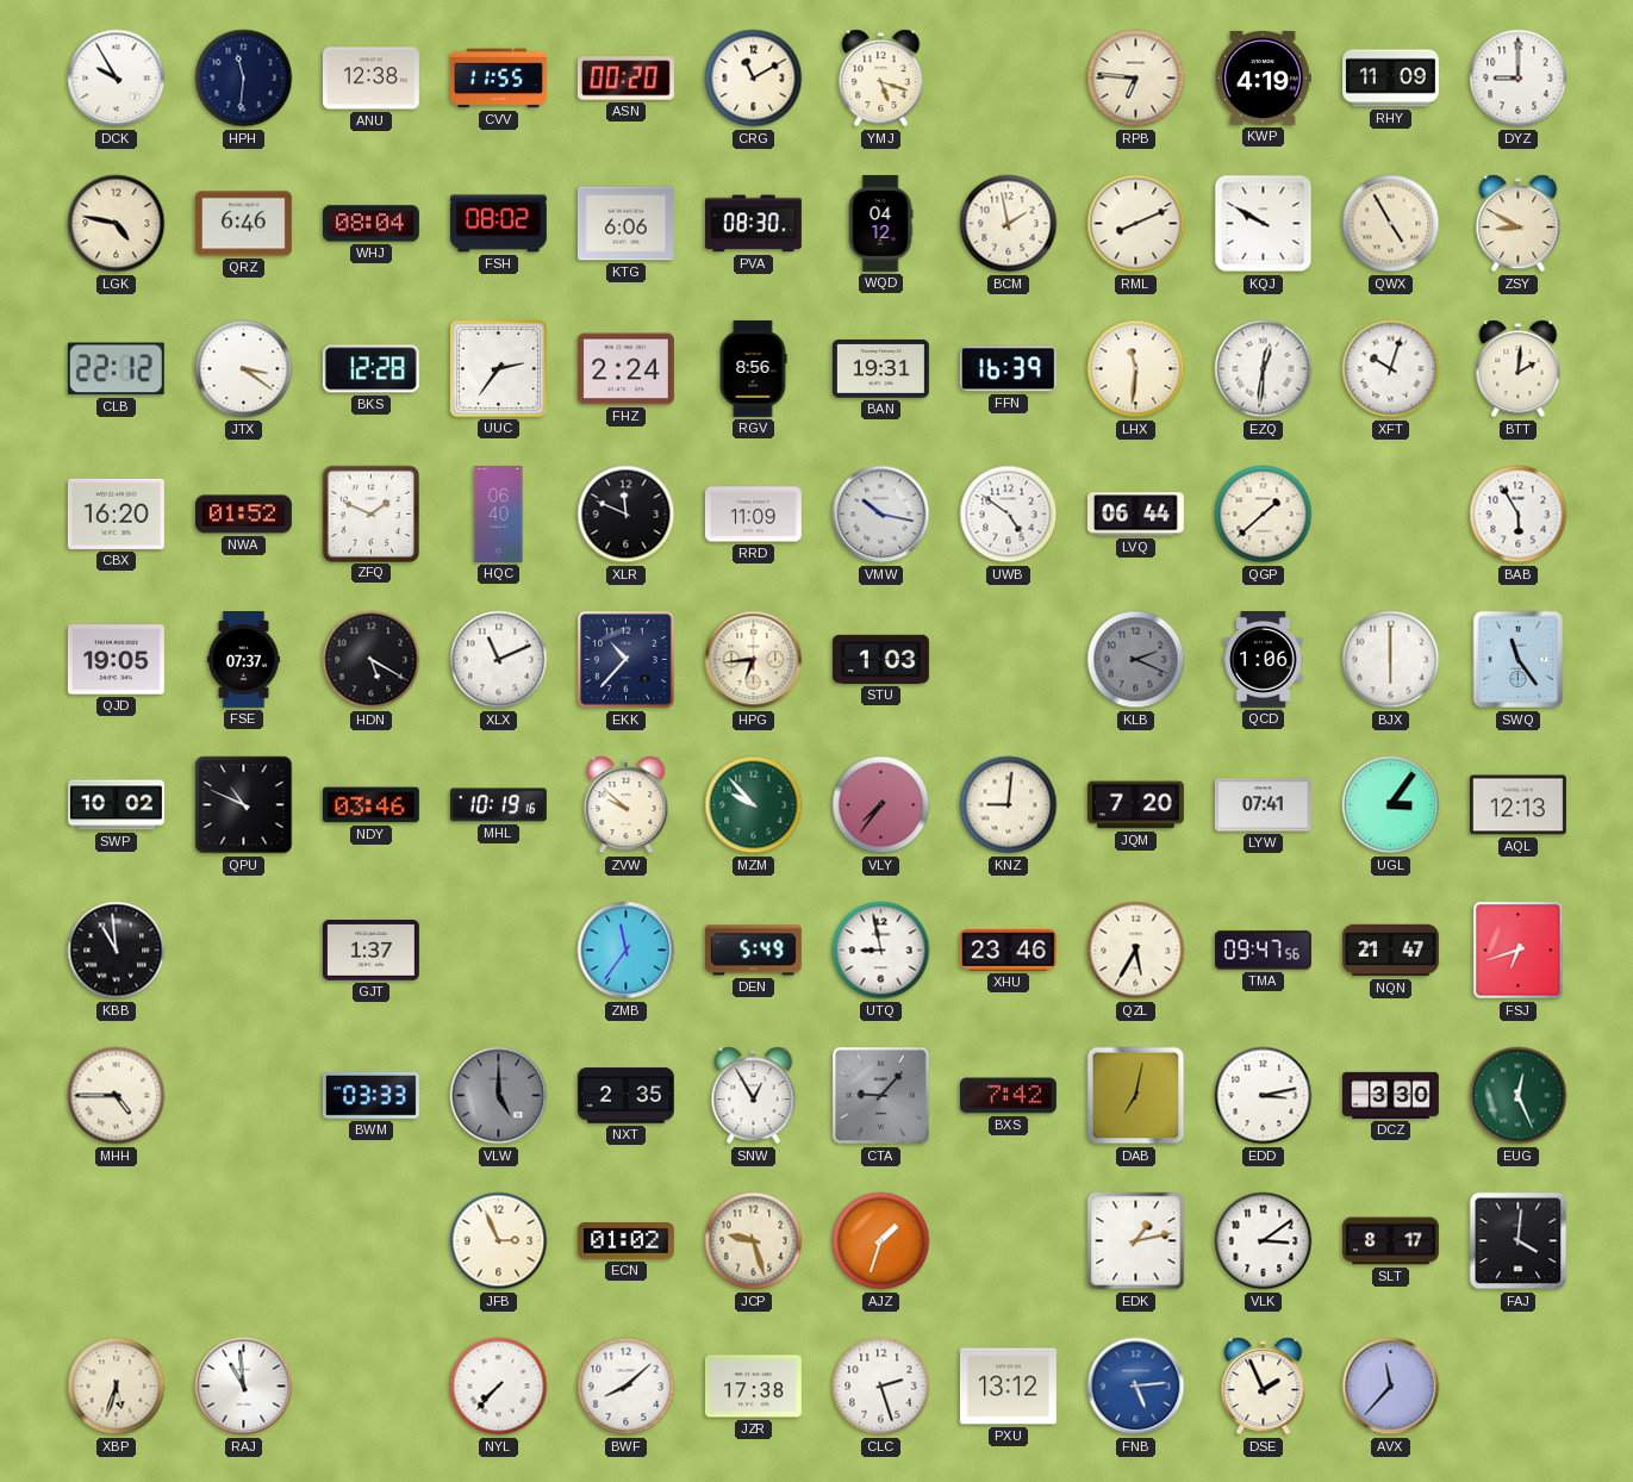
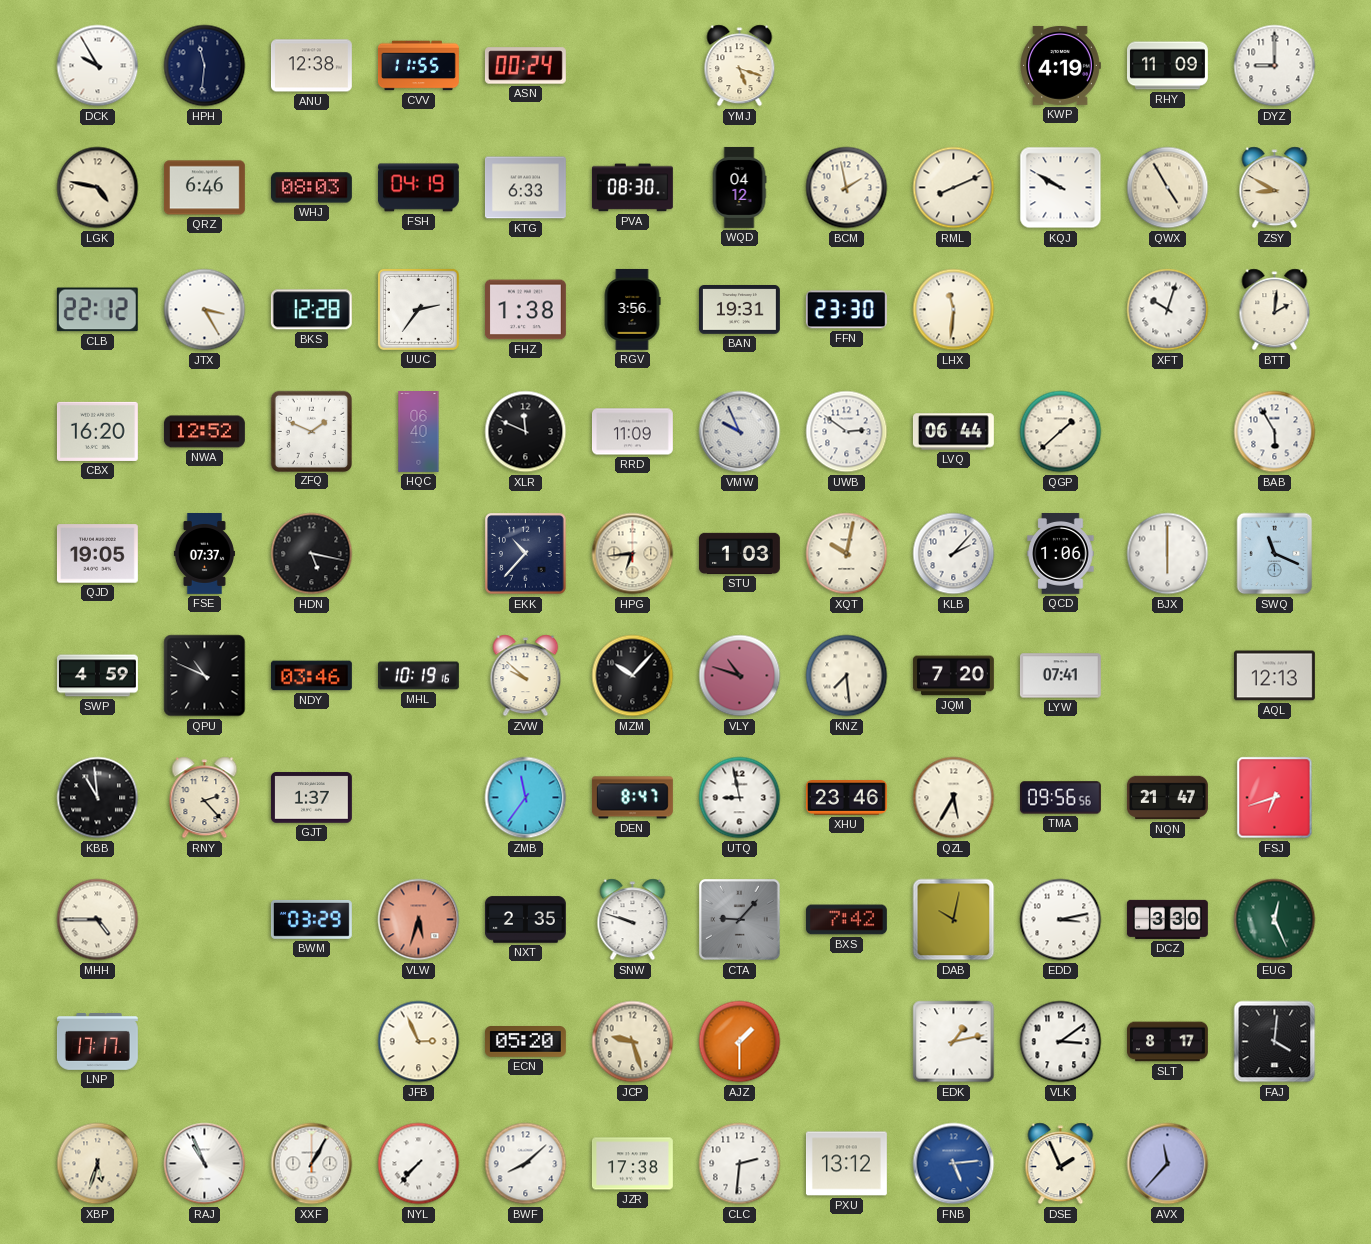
ASN: 00:20 -> 00:24 (525, 66)
CRG: 11:10 -> none (754, 79)
RPB: 6:46 -> none (1136, 79)
WHJ: 08:04 -> 08:03 (311, 188)
FSH: 08:02 -> 04:19 (418, 188)
KTG: 6:06 -> 6:33 (525, 188)
JTX: 3:21 -> 3:25 (205, 310)
FHZ: 2:24 -> 1:38 (525, 310)
RGV: 8:56 -> 3:56 (632, 309)
FFN: 16:39 -> 23:30 (846, 310)
EZQ: 12:31 -> none (1264, 369)
NWA: 01:52 -> 12:52 (204, 432)
VMW: 10:17 -> 9:56 (740, 432)
UWB: 4:51 -> 2:51 (847, 432)
HDN: 5:20 -> 5:17 (312, 554)
XLX: 11:11 -> none (499, 660)
XQT: none -> 10:02 (847, 554)
KLB: 2:19 -> 2:07 (954, 554)
KLB dial: grey -> white (954, 554)
SWQ: 11:24 -> 11:19 (1275, 554)
SWP: 10:02 -> 4:59 (98, 676)
MZM: 9:53 -> 10:07 (633, 676)
MZM dial: green -> black (633, 676)
VLY: 7:36 -> 10:48 (740, 676)
KNZ: 9:01 -> 7:29 (847, 676)
UGL: 3:06 -> none (1391, 805)
RNY: none -> 2:23 (205, 798)
DEN: 5:49 -> 8:47 (632, 798)
TMA: 09:47 -> 09:56 (1060, 798)
BWM: 03:33 -> 03:29 (311, 919)
VLW: 5:00 -> 5:33 (419, 920)
VLW dial: grey -> salmon (419, 920)
SNW: 12:55 -> 9:48 (633, 920)
DAB: 7:02 -> 10:02 (954, 920)
LNP: none -> 17:17 (97, 1042)
ECN: 01:02 -> 05:20 (525, 1042)
AJZ: 1:33 -> 1:30 (740, 1042)
RAJ: 10:59 -> 10:56 (205, 1164)
XXF: none -> 1:05 (312, 1164)
CLC: 2:27 -> 2:31 (740, 1164)
